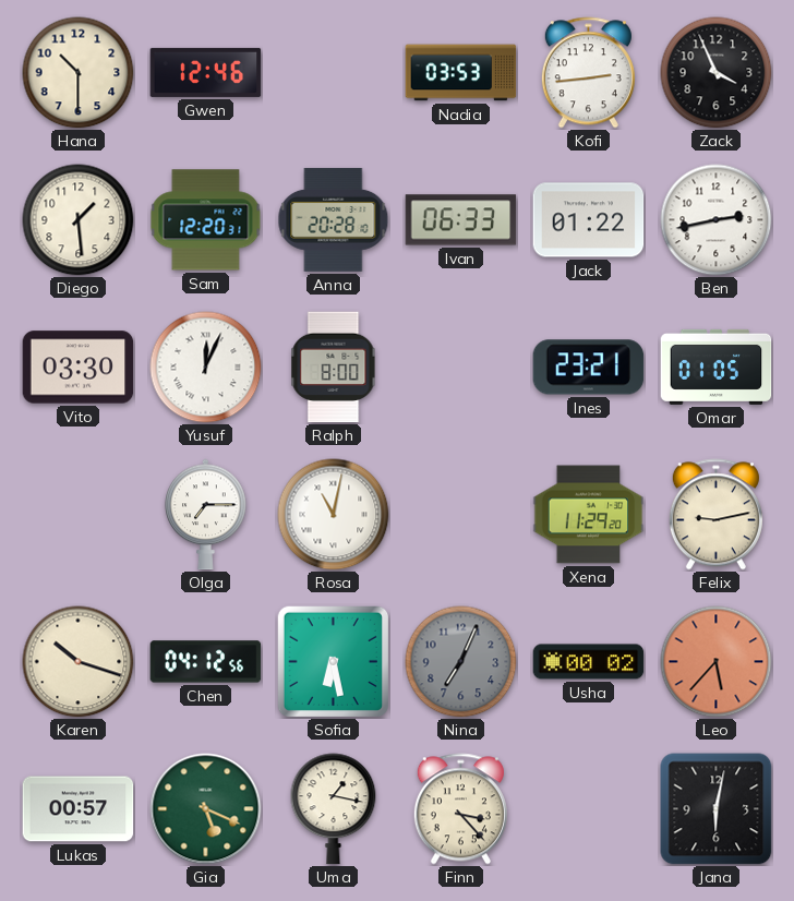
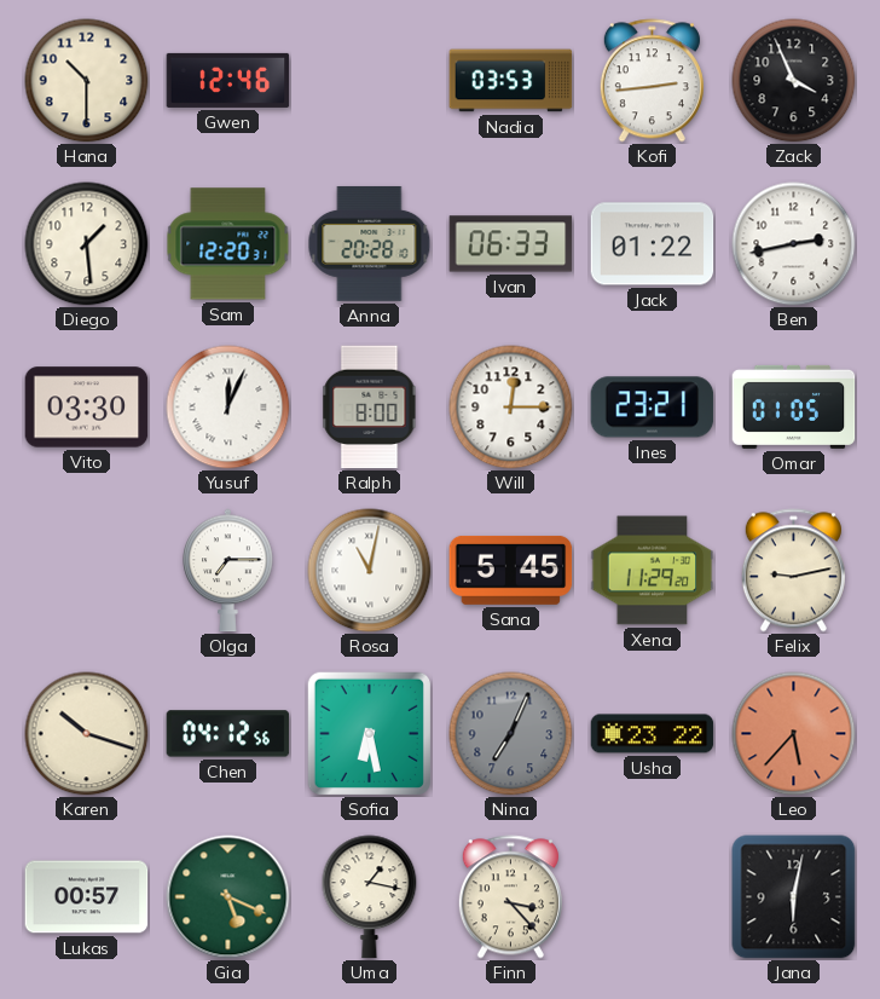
Will: none -> 12:15 (511, 408)
Sana: none -> 5:45 (511, 570)
Usha: 00:02 -> 23:22 (653, 734)
